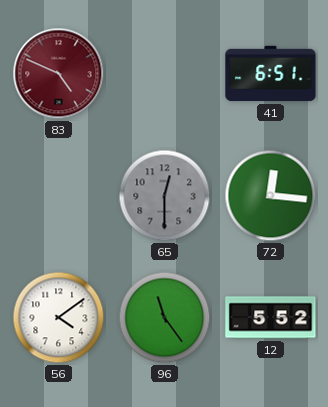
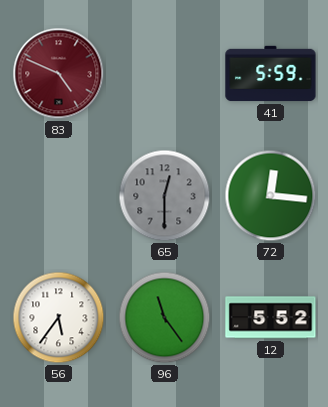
41: 6:51 -> 5:59 (271, 74)
56: 4:09 -> 5:36 (59, 318)
